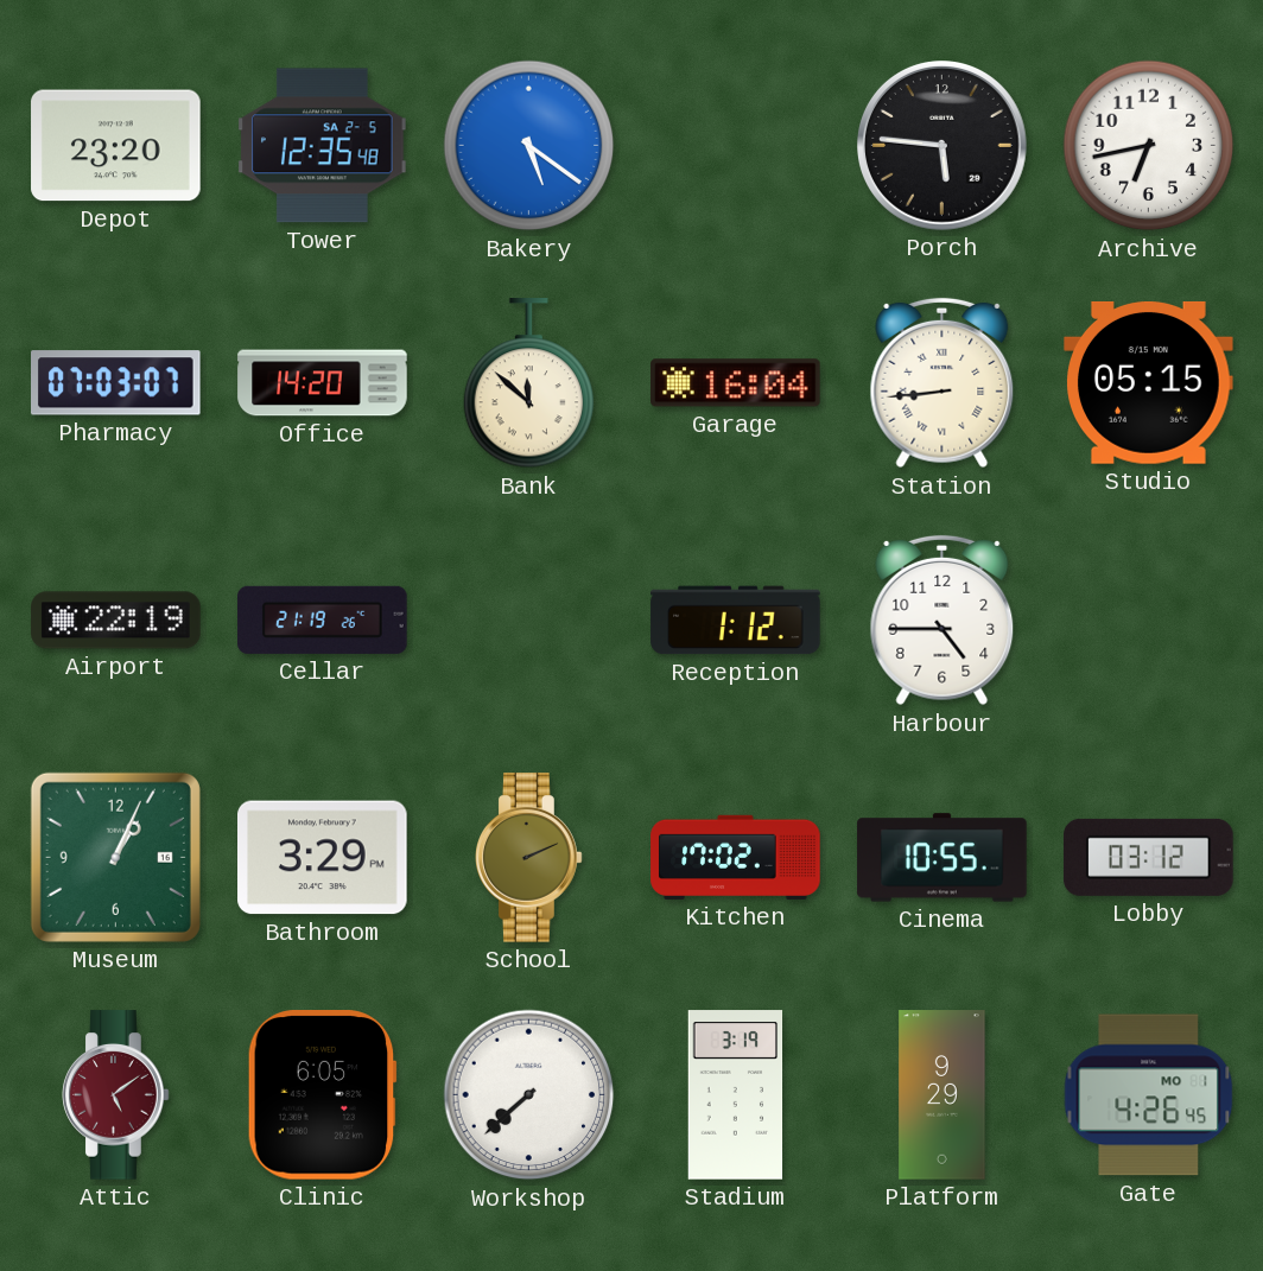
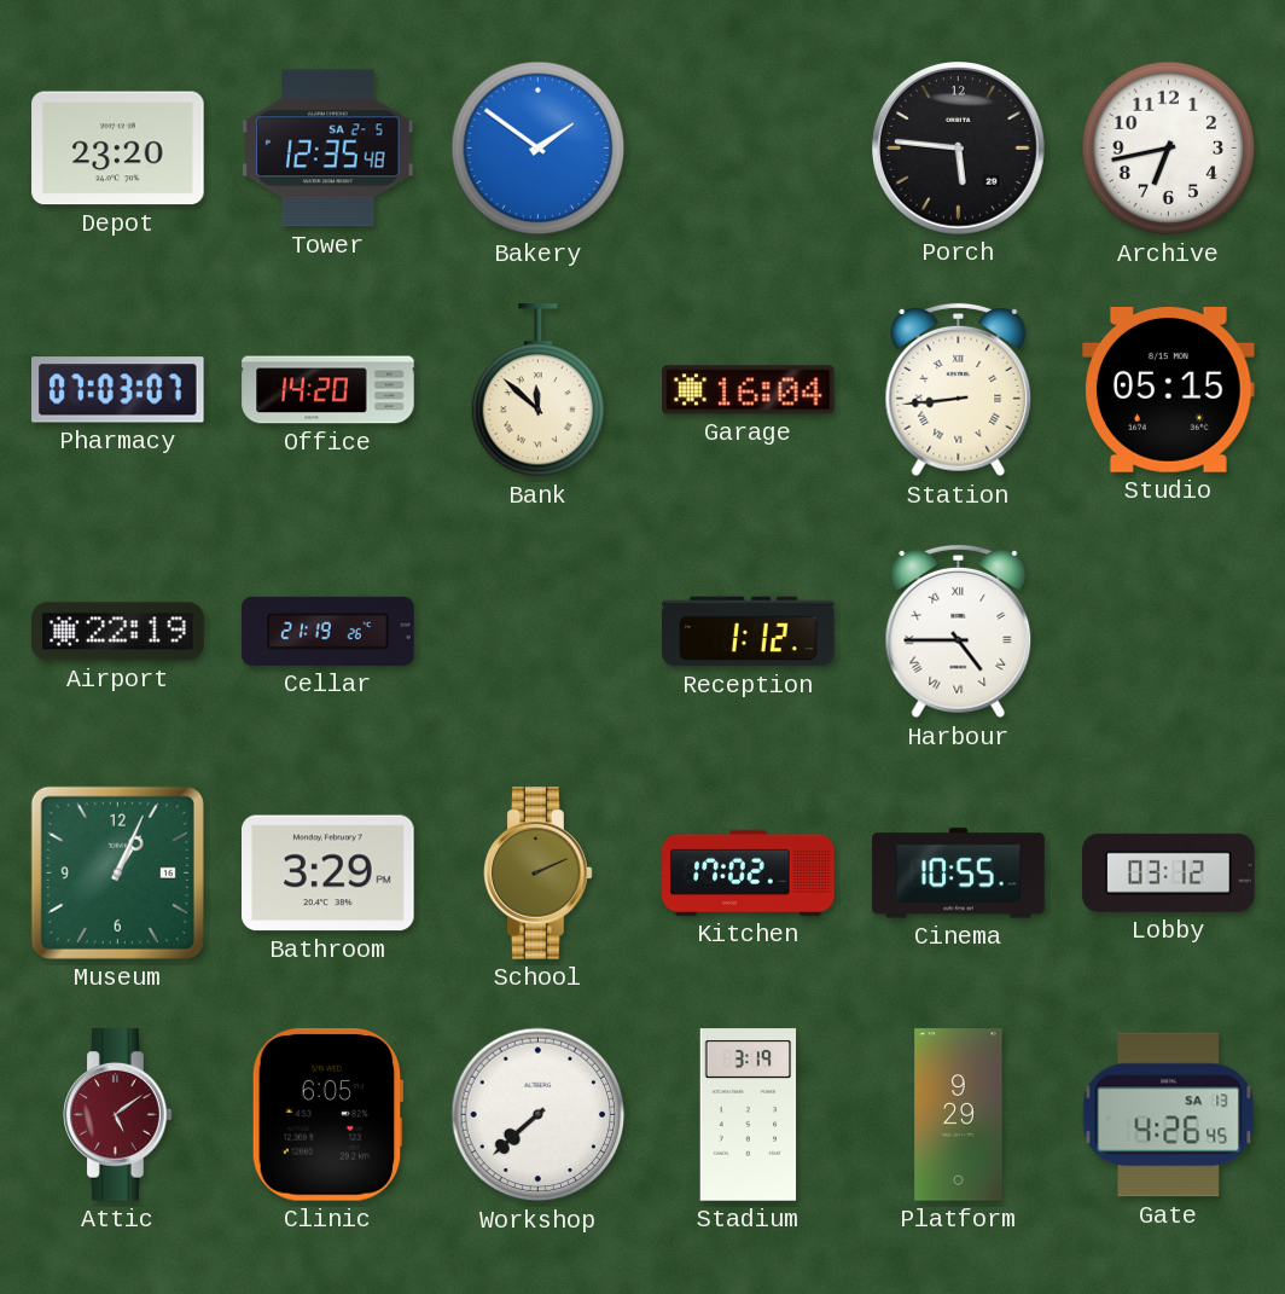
Bakery: 5:21 -> 1:51 (539, 149)
Harbour numerals: Arabic -> Roman (959, 632)
Gate date: MO 1 -> SA 13 (1169, 1115)
